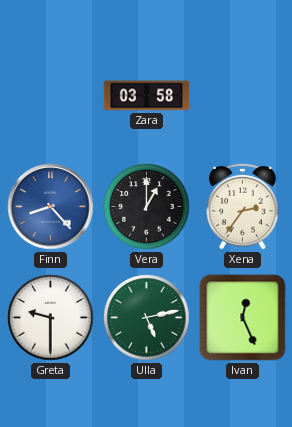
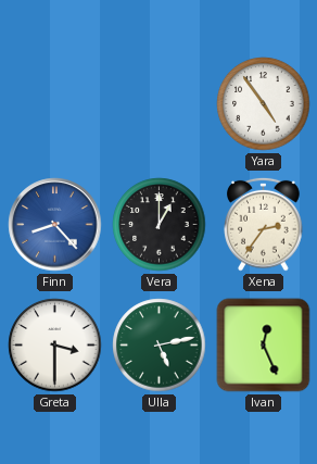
Zara: 03:58 -> none (147, 96)
Yara: none -> 4:54 (264, 104)
Greta: 9:30 -> 3:30 (55, 346)
